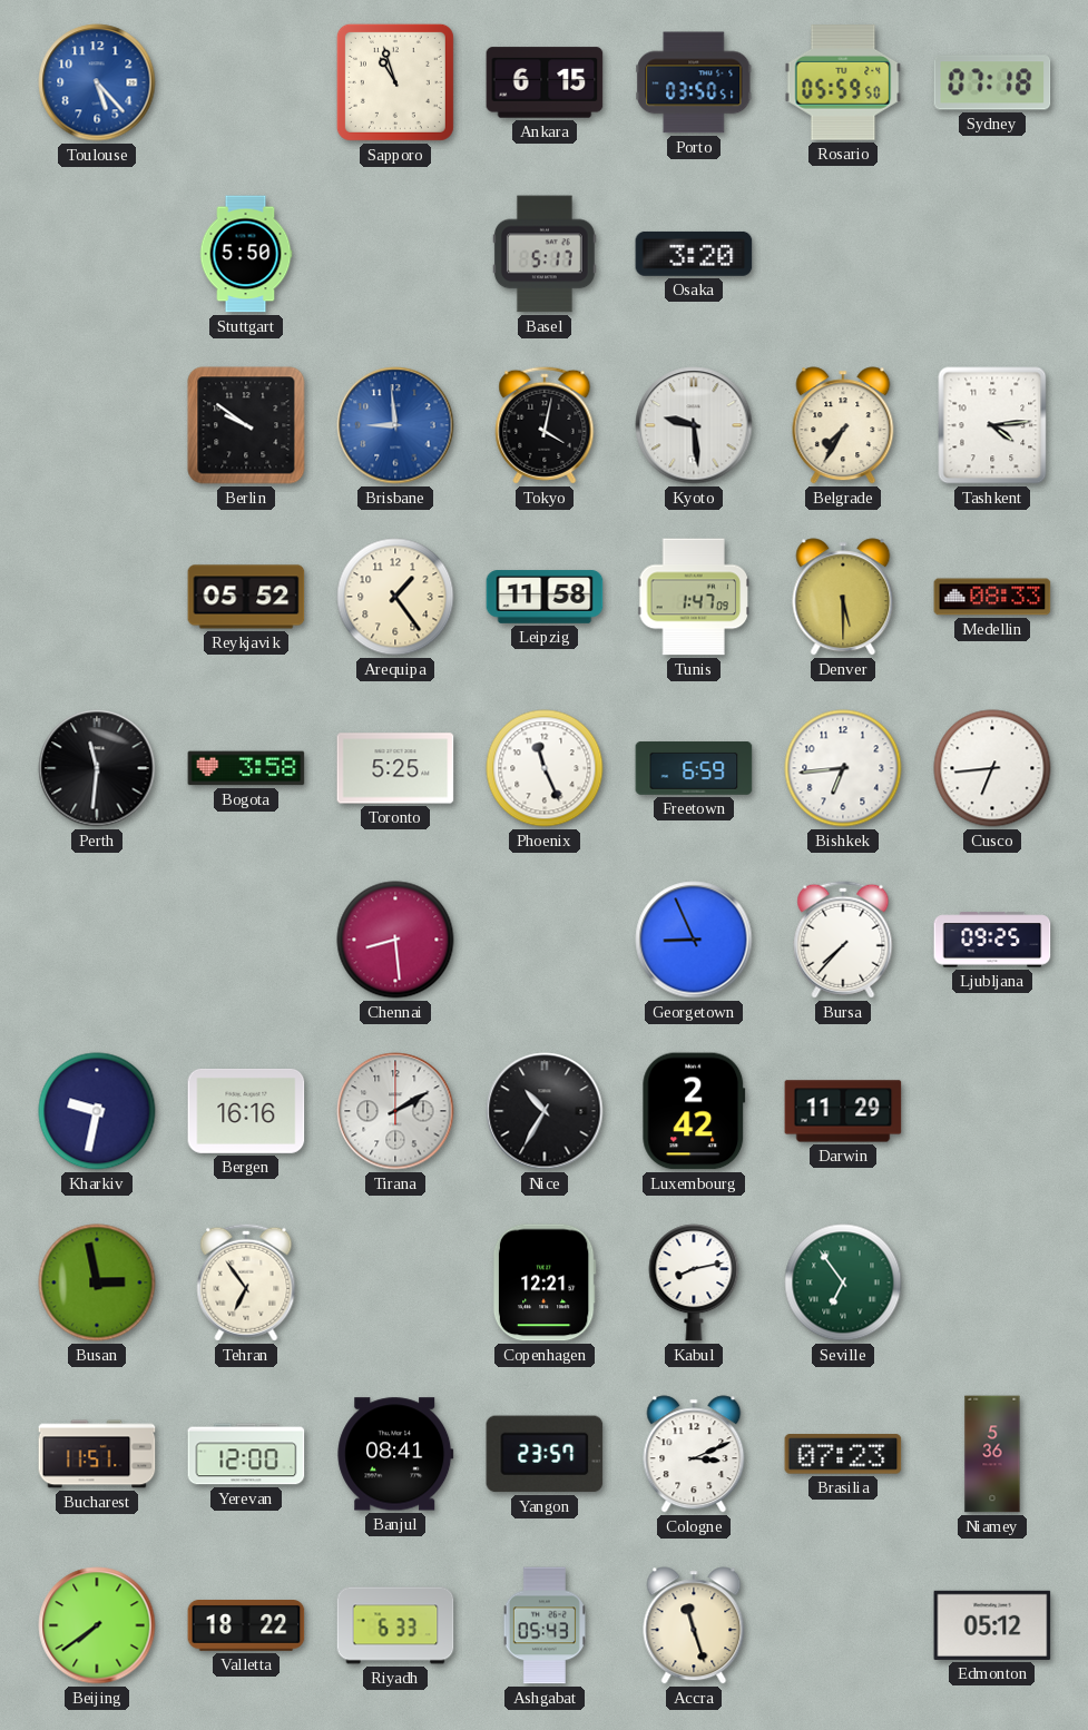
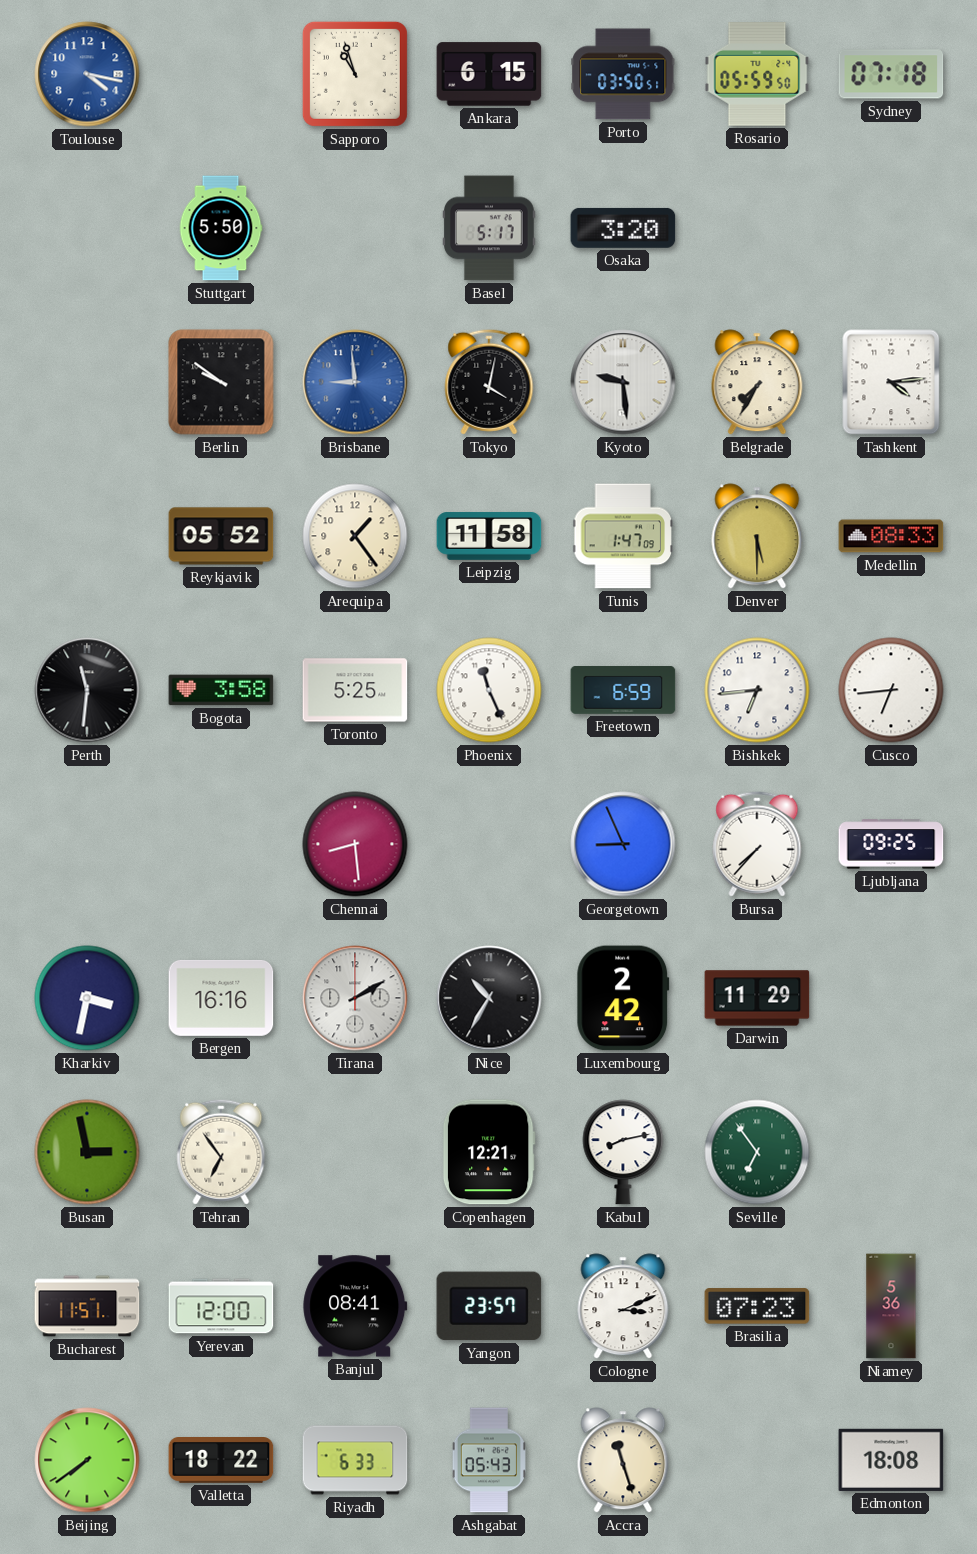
Toulouse: 5:23 -> 4:17 (87, 74)
Kharkiv: 9:32 -> 3:32 (87, 998)
Edmonton: 05:12 -> 18:08 (891, 1460)
